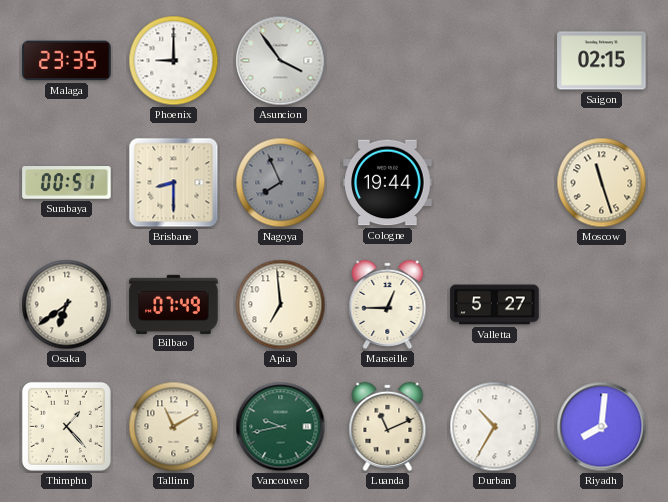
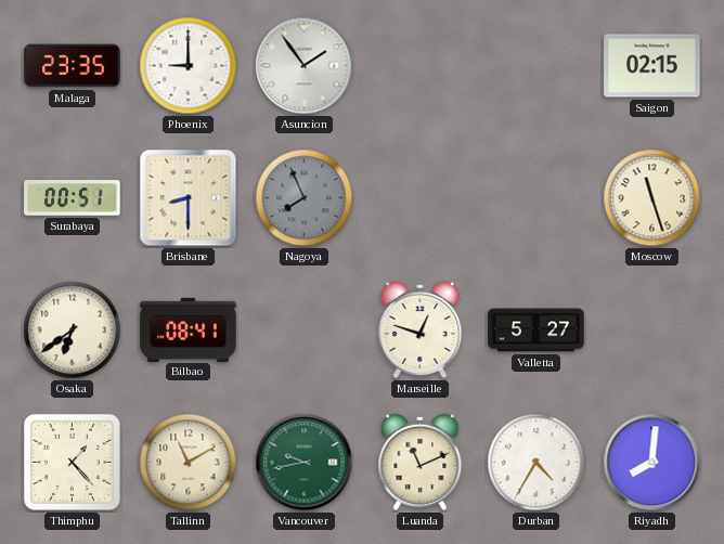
Asuncion: 3:54 -> 1:54 (305, 66)
Cologne: 19:44 -> none (388, 183)
Bilbao: 07:49 -> 08:41 (189, 329)
Apia: 6:59 -> none (281, 305)
Marseille: 12:45 -> 12:48 (421, 329)
Durban: 10:35 -> 4:35 (536, 463)
